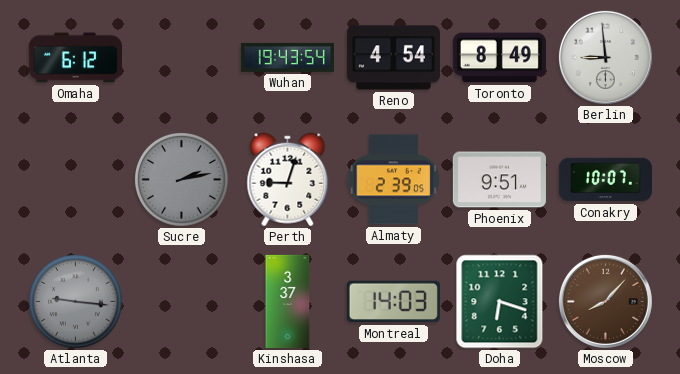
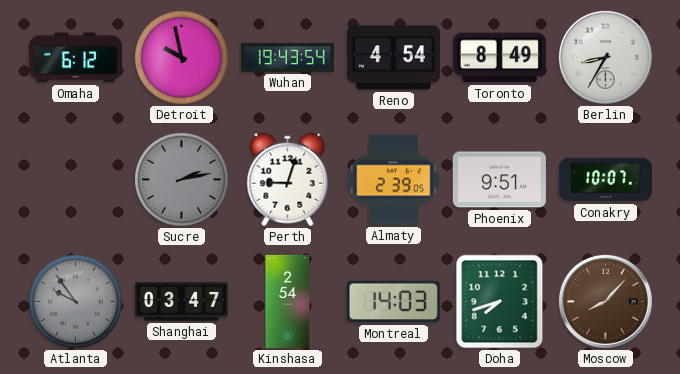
Detroit: none -> 9:58 (181, 57)
Berlin: 8:59 -> 8:35 (605, 57)
Atlanta: 9:16 -> 9:54 (75, 301)
Shanghai: none -> 03:47 (181, 302)
Kinshasa: 3:37 -> 2:54 (288, 301)
Doha: 6:18 -> 7:42 (500, 302)
